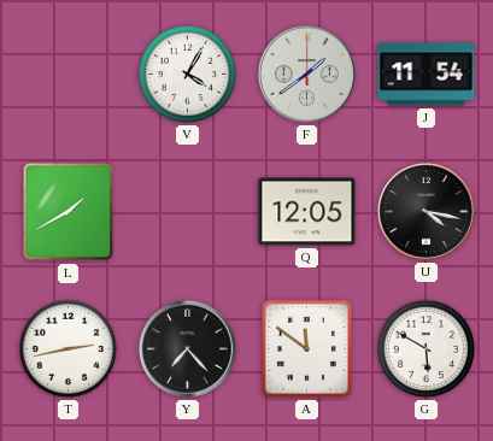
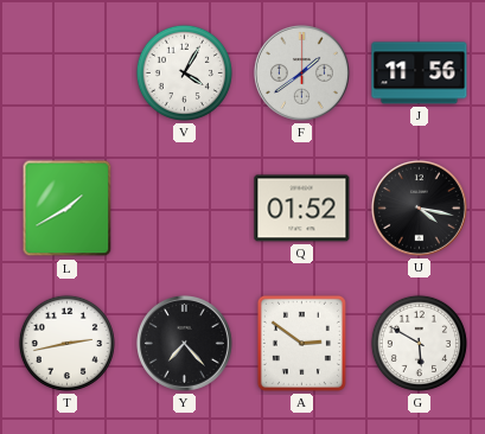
J: 11:54 -> 11:56 (420, 74)
Q: 12:05 -> 01:52 (302, 209)
A: 11:51 -> 2:51 (301, 343)
